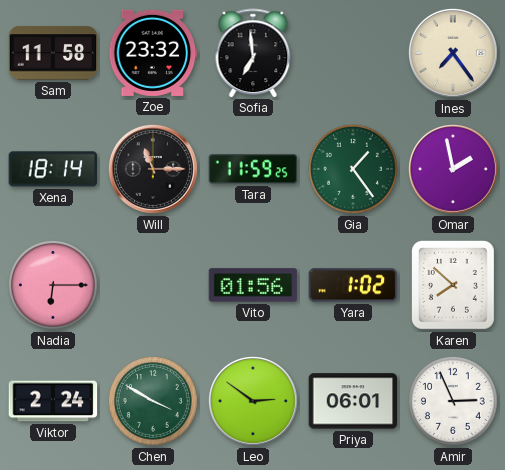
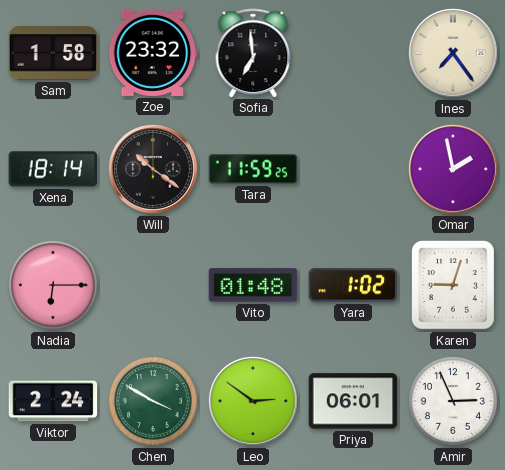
Sam: 11:58 -> 1:58 (53, 53)
Will: 11:15 -> 10:21 (153, 169)
Gia: 1:24 -> none (353, 169)
Vito: 01:56 -> 01:48 (253, 285)
Karen: 7:52 -> 9:03 (454, 286)
